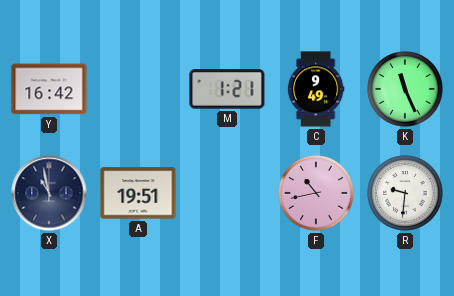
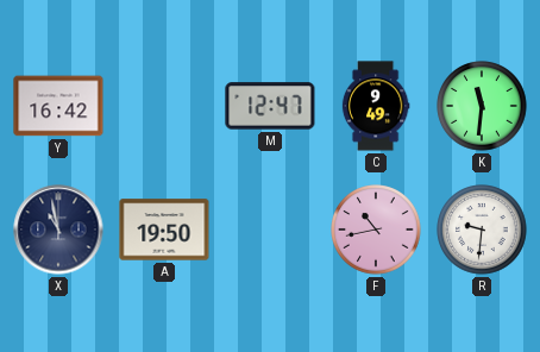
M: 1:21 -> 12:47 (270, 106)
K: 11:26 -> 11:31 (482, 106)
A: 19:51 -> 19:50 (164, 230)
